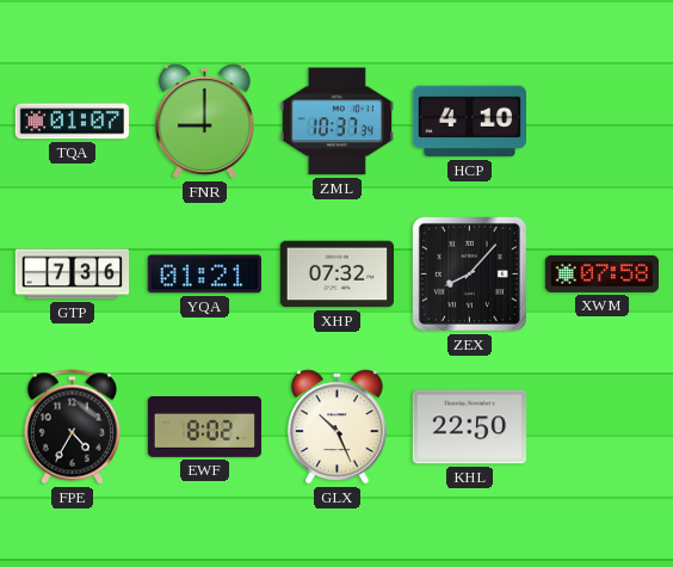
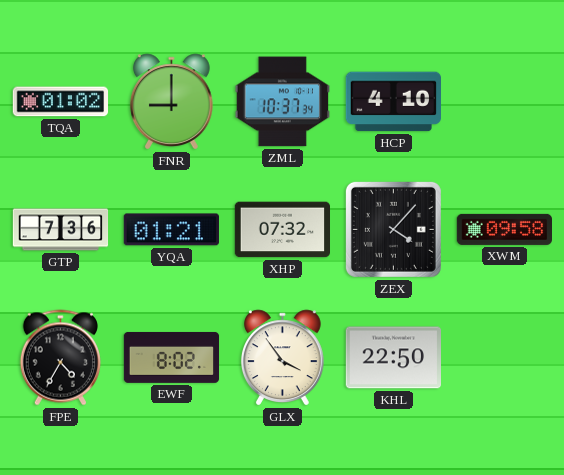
TQA: 01:07 -> 01:02 (61, 102)
ZEX: 8:07 -> 4:07 (393, 229)
XWM: 07:58 -> 09:58 (504, 229)
GLX: 10:26 -> 3:54 (282, 358)
